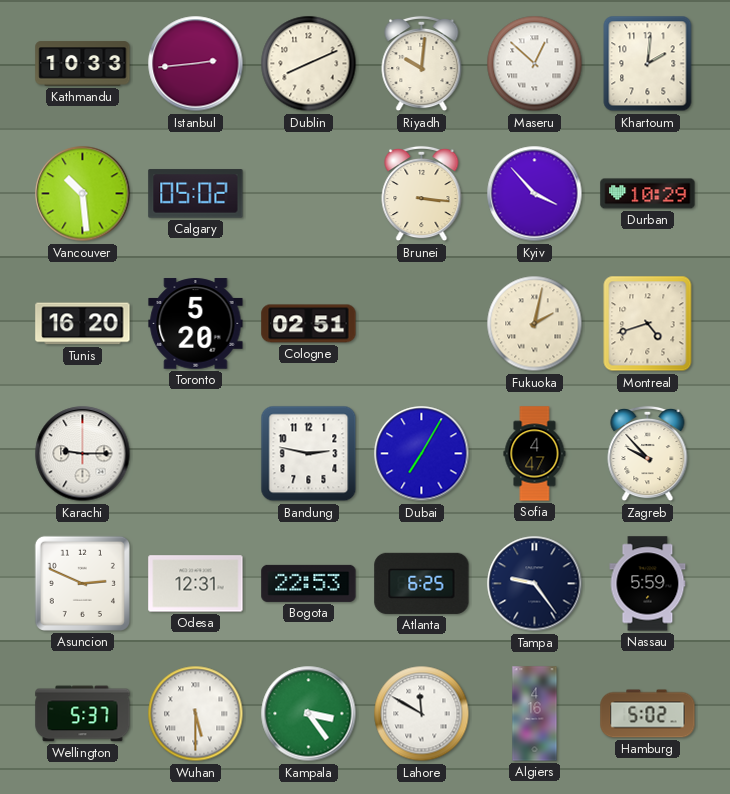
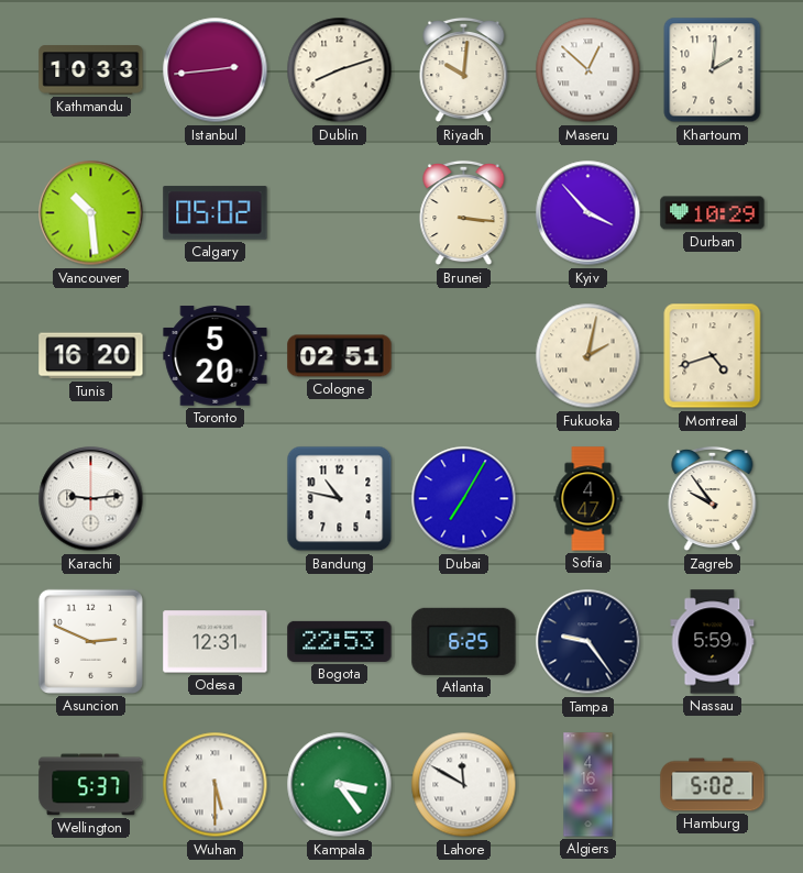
Dublin: 8:11 -> 8:12 (340, 70)
Karachi: 9:15 -> 9:14 (91, 499)
Bandung: 2:47 -> 10:47 (340, 499)
Zagreb: 9:53 -> 9:54 (713, 499)
